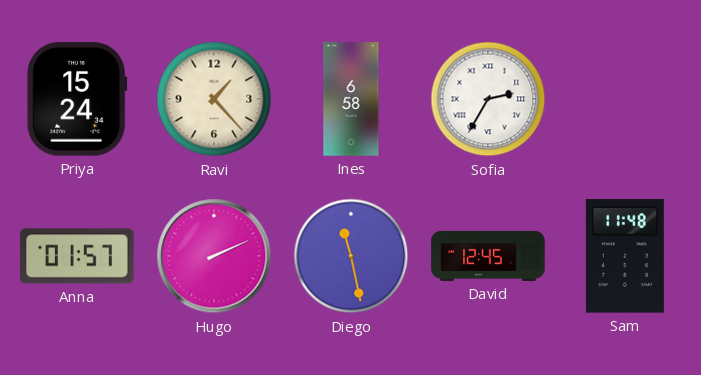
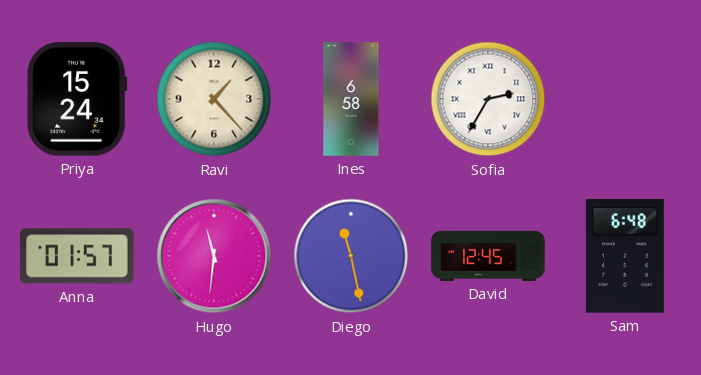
Hugo: 2:11 -> 11:31 (214, 256)
Sam: 11:48 -> 6:48 (625, 256)
